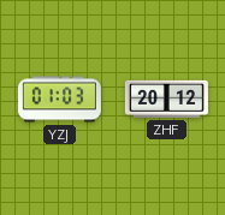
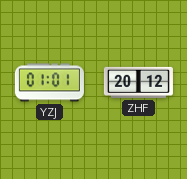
YZJ: 01:03 -> 01:01 (49, 83)
